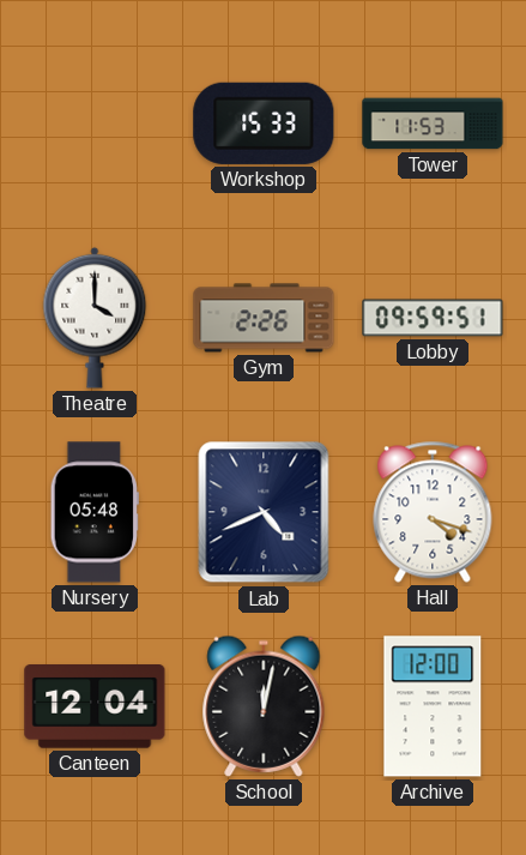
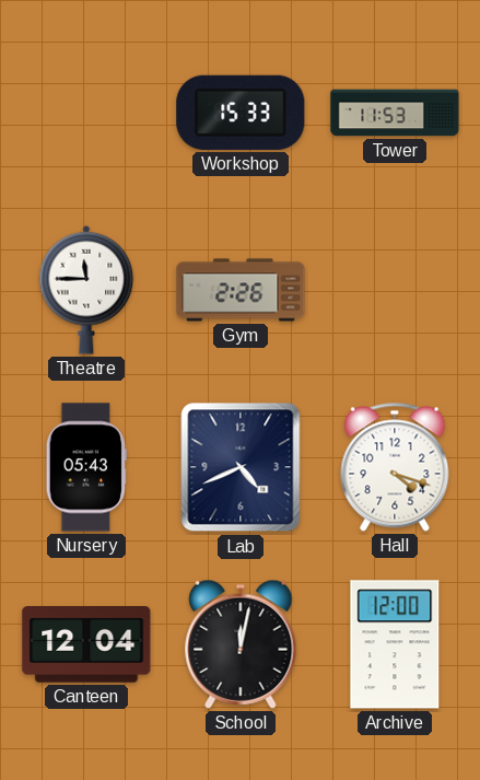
Theatre: 4:00 -> 11:45 (86, 290)
Lobby: 09:59 -> none (433, 318)
Nursery: 05:48 -> 05:43 (86, 467)
